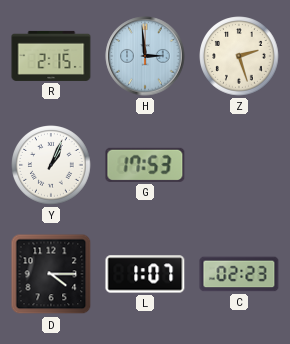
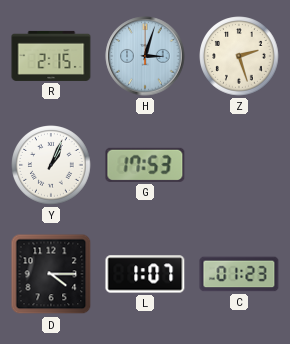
H: 2:59 -> 3:03 (145, 56)
C: 02:23 -> 01:23 (239, 274)
